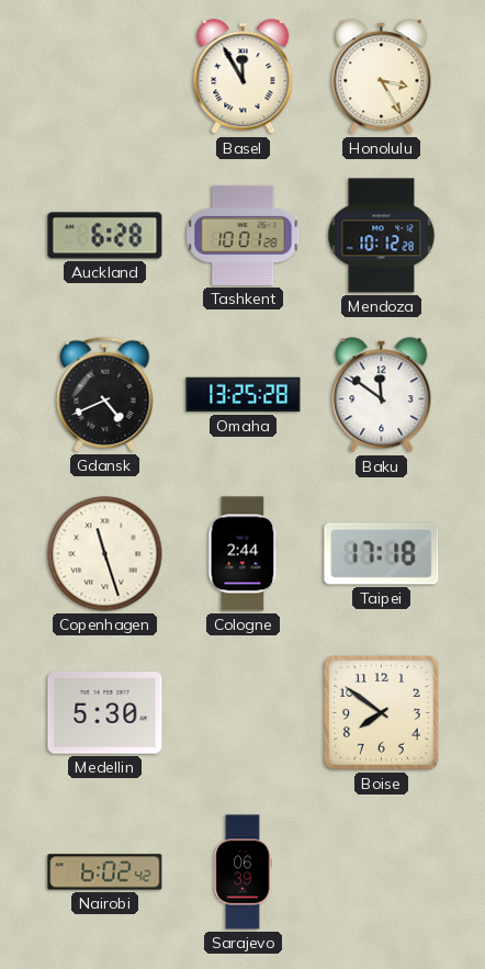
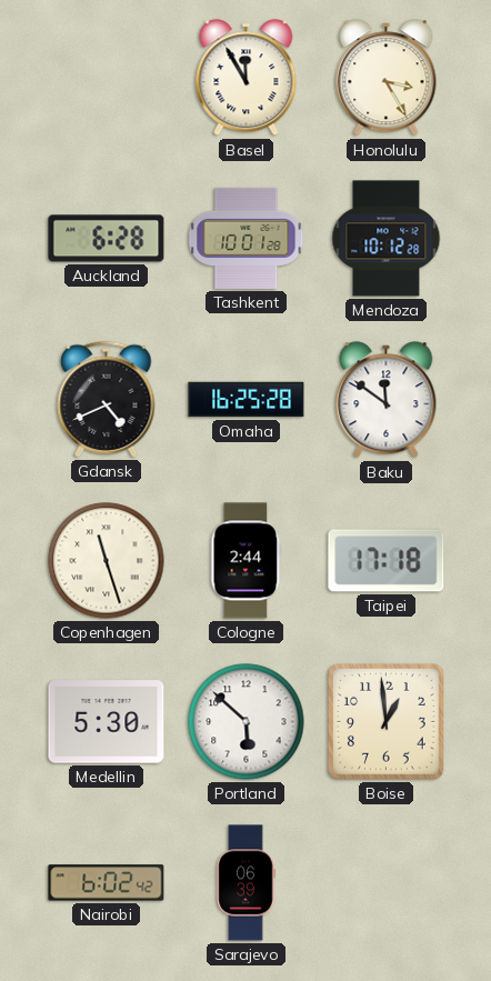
Omaha: 13:25 -> 16:25 (247, 400)
Portland: none -> 5:52 (247, 722)
Boise: 7:51 -> 12:59 (387, 722)
